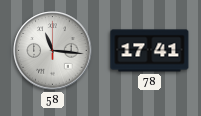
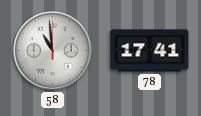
58: 11:16 -> 10:59 (53, 51)
